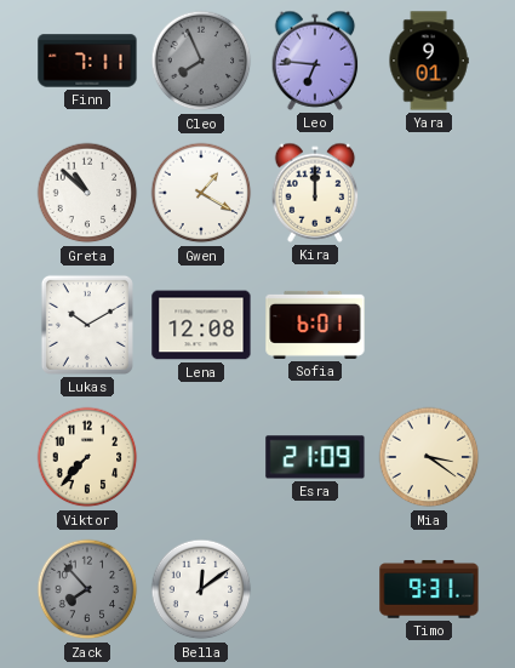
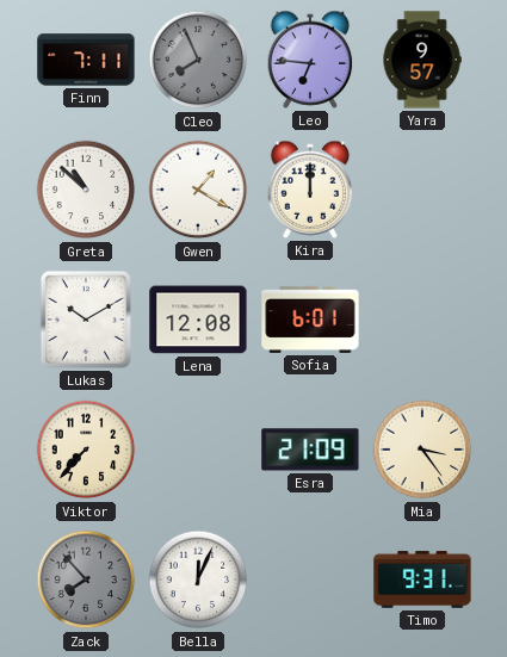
Yara: 9:01 -> 9:57 (422, 60)
Mia: 3:21 -> 3:24 (422, 450)
Bella: 12:09 -> 12:04 (198, 579)
